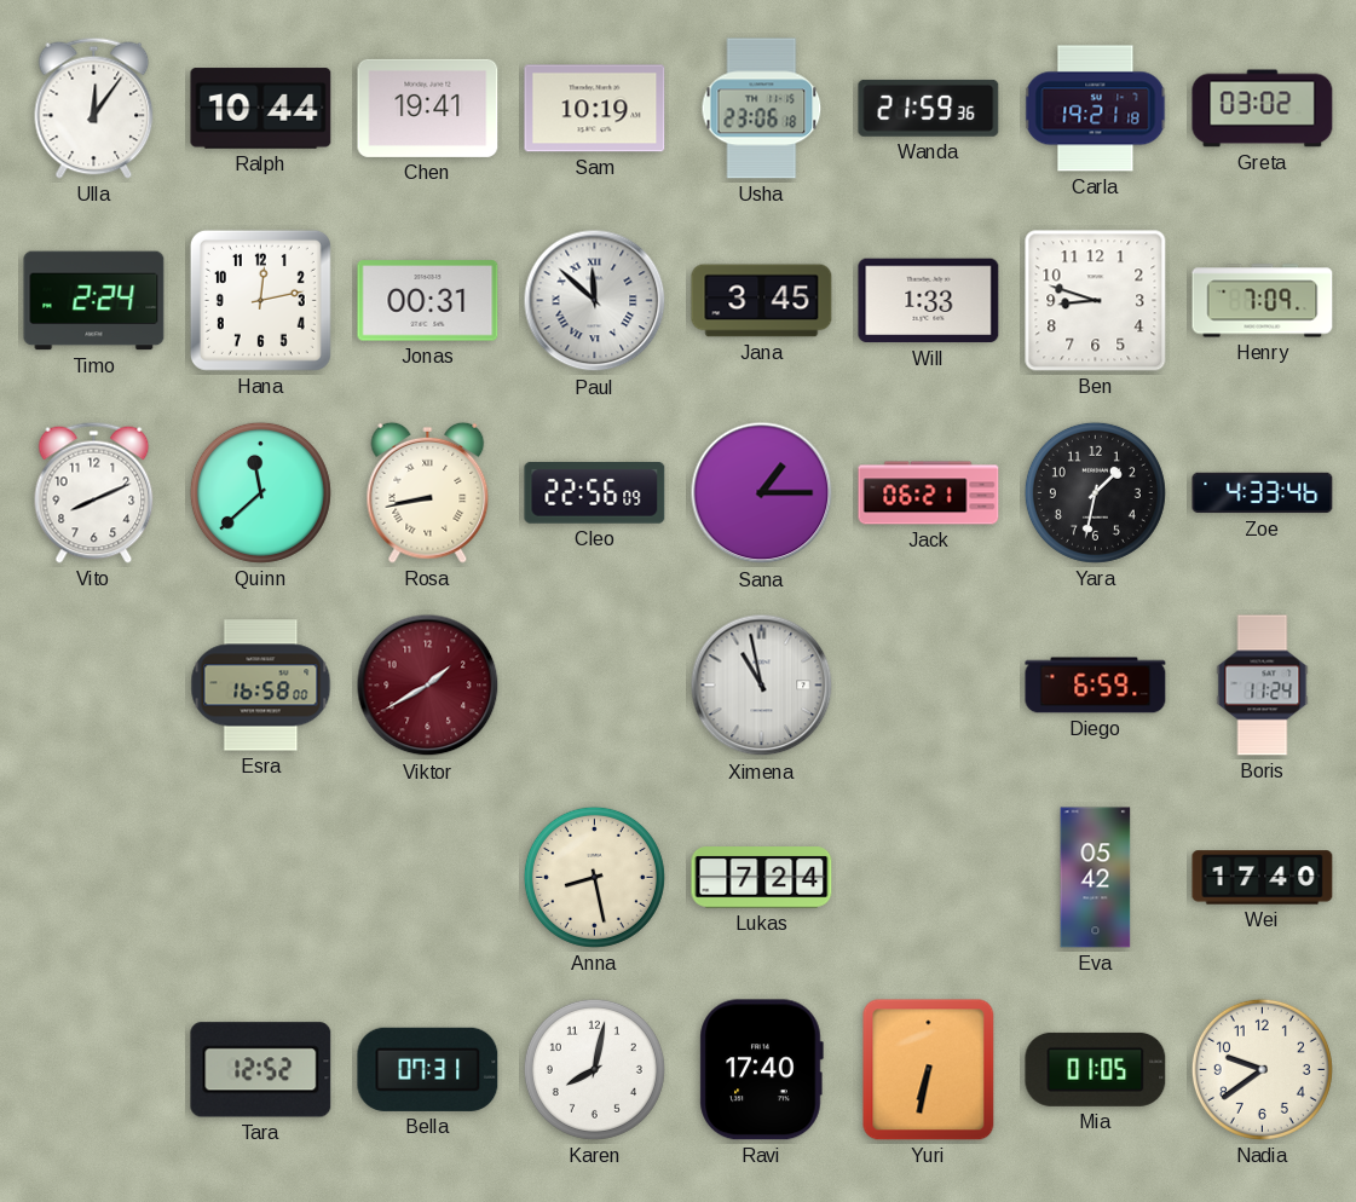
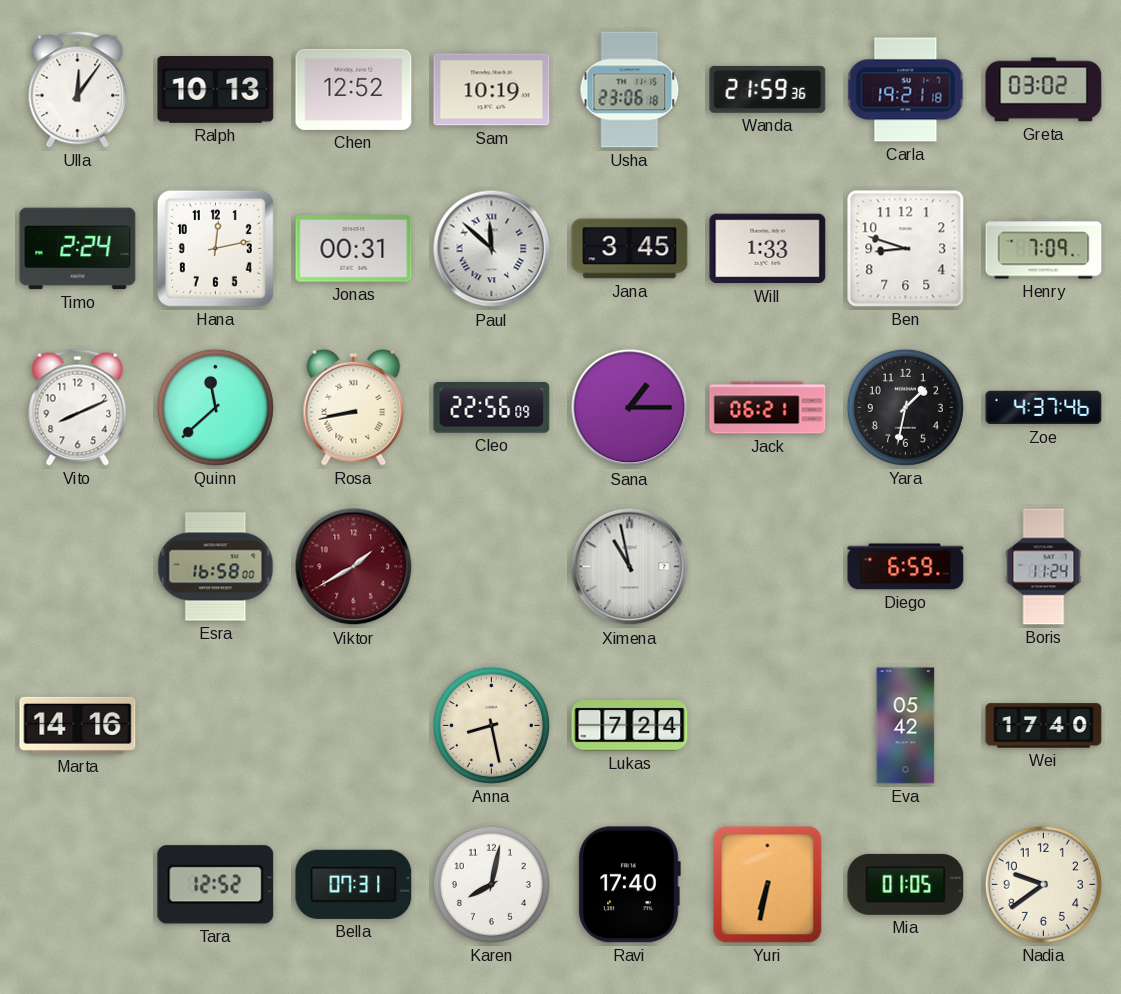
Ralph: 10:44 -> 10:13 (216, 90)
Chen: 19:41 -> 12:52 (354, 89)
Zoe: 4:33 -> 4:37 (1044, 408)
Marta: none -> 14:16 (78, 725)
